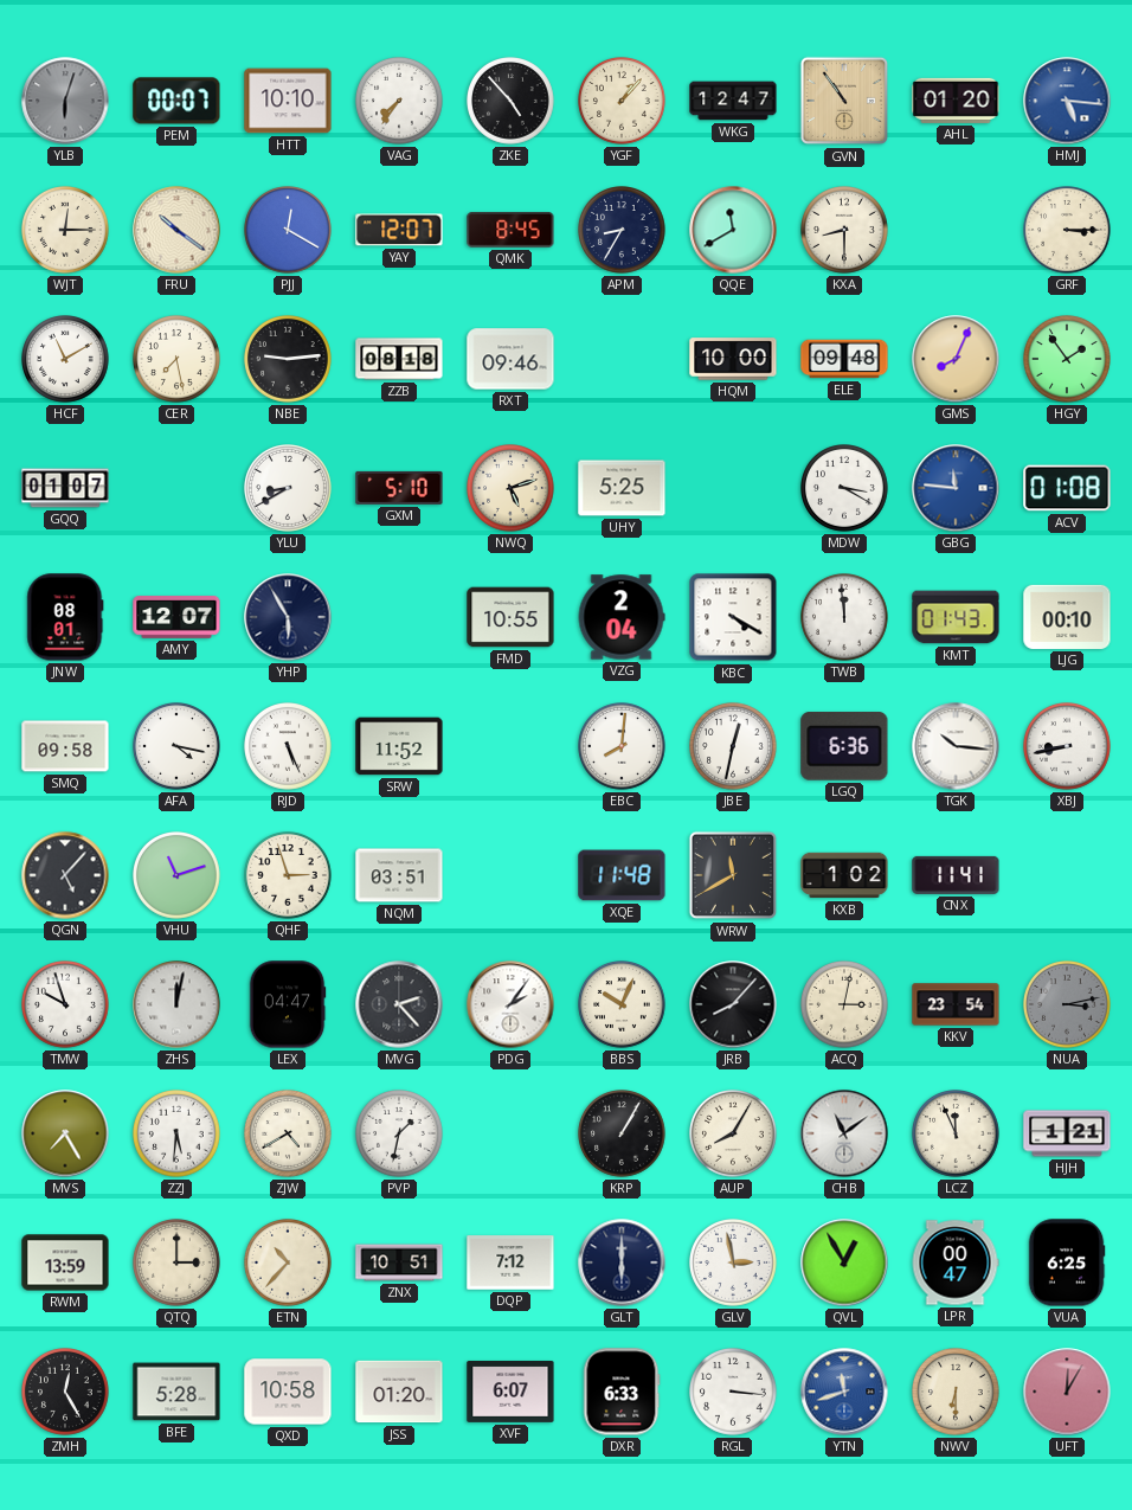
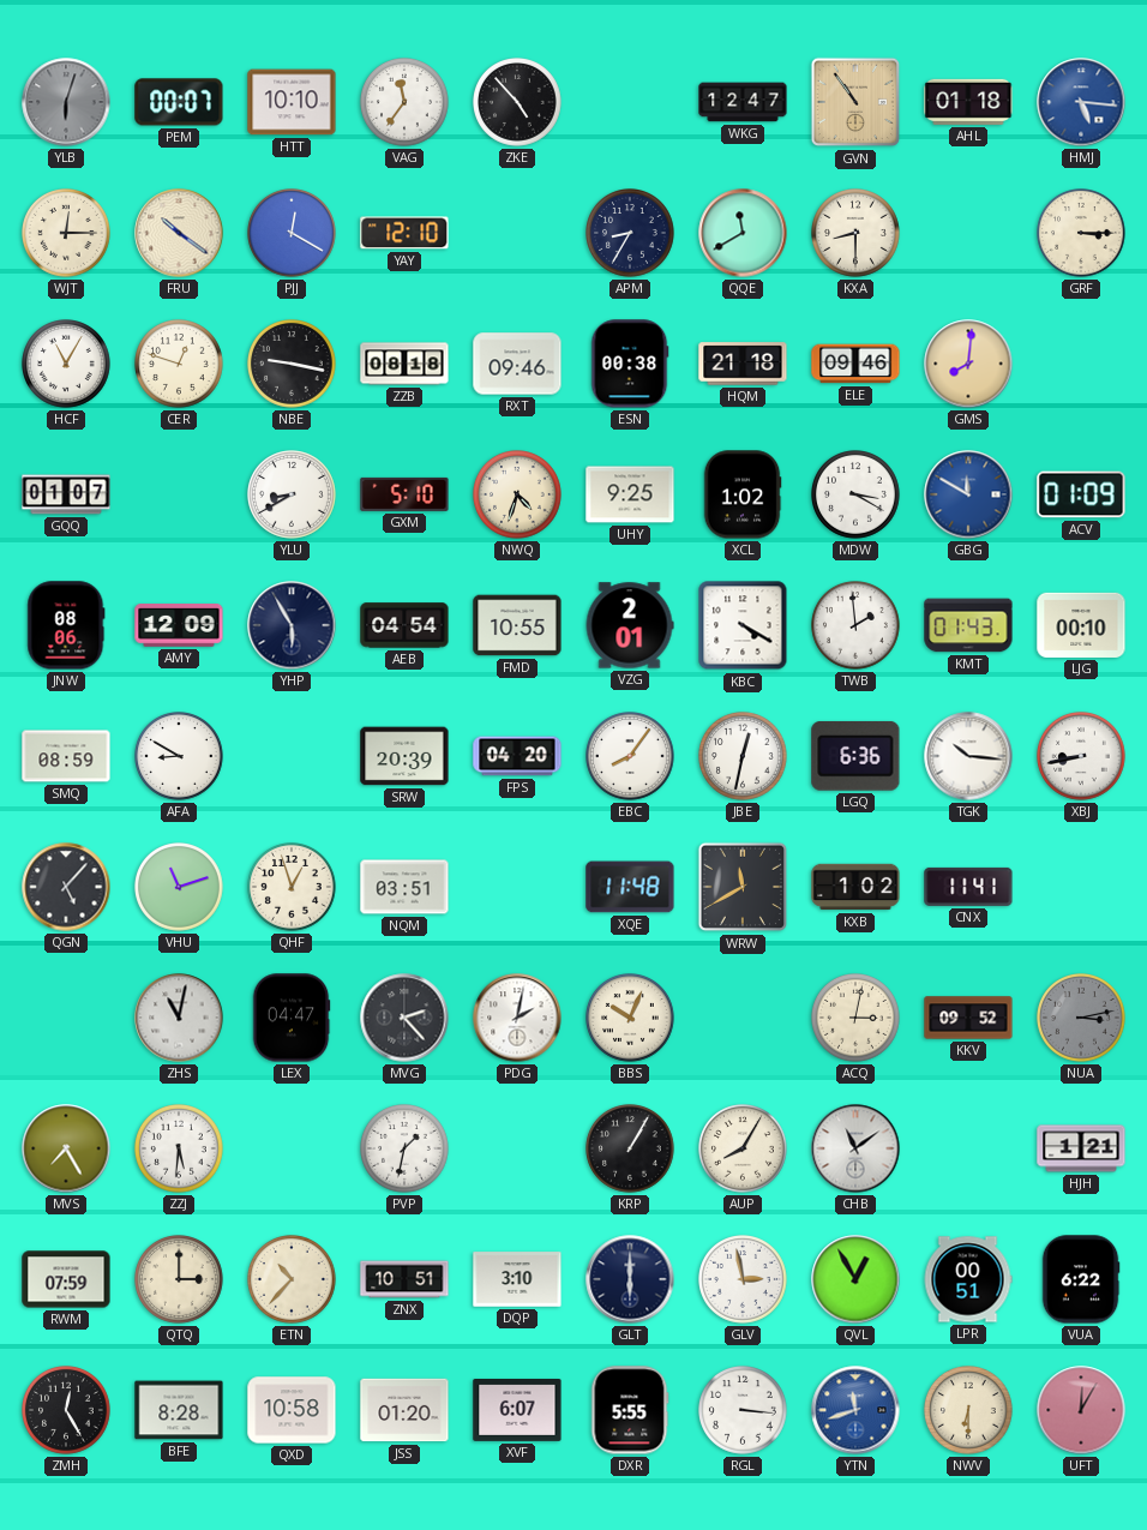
VAG: 7:36 -> 11:36 (406, 103)
YGF: 1:07 -> none (623, 102)
AHL: 01:20 -> 01:18 (968, 102)
YAY: 12:07 -> 12:10 (404, 233)
QMK: 8:45 -> none (510, 230)
HCF: 11:10 -> 11:05 (67, 365)
CER: 7:28 -> 12:48 (180, 365)
NBE: 9:14 -> 9:17 (293, 365)
ESN: none -> 00:38 (630, 364)
HQM: 10:00 -> 21:18 (743, 364)
ELE: 09:48 -> 09:46 (855, 364)
GMS: 8:04 -> 8:01 (968, 364)
HGY: 1:54 -> none (1068, 360)
NWQ: 5:12 -> 4:33 (518, 496)
UHY: 5:25 -> 9:25 (630, 494)
XCL: none -> 1:02 (743, 494)
GBG: 11:46 -> 11:50 (968, 494)
ACV: 01:08 -> 01:09 (1081, 494)
JNW: 08:01 -> 08:06 (66, 625)
AMY: 12:07 -> 12:09 (179, 626)
AEB: none -> 04:54 (404, 625)
VZG: 2:04 -> 2:01 (630, 625)
TWB: 11:59 -> 1:59 (857, 626)
SMQ: 09:58 -> 08:59 (66, 756)
AFA: 4:17 -> 8:50 (180, 757)
RJD: 5:26 -> none (289, 747)
SRW: 11:52 -> 20:39 (404, 756)
FPS: none -> 04:20 (517, 756)
EBC: 8:01 -> 8:06 (631, 757)
QHF: 2:57 -> 12:57 (293, 888)
TMW: 9:57 -> none (66, 1005)
ZHS: 12:02 -> 11:02 (179, 1018)
PDG: 2:06 -> 2:02 (517, 1018)
JRB: 8:07 -> none (733, 1004)
KKV: 23:54 -> 09:52 (968, 1018)
ZJW: 4:40 -> none (289, 1135)
LCZ: 11:56 -> none (957, 1135)
RWM: 13:59 -> 07:59 (66, 1279)
DQP: 7:12 -> 3:10 (517, 1279)
LPR: 00:47 -> 00:51 (968, 1279)
VUA: 6:25 -> 6:22 (1081, 1279)
BFE: 5:28 -> 8:28 (179, 1410)
DXR: 6:33 -> 5:55 (630, 1410)
